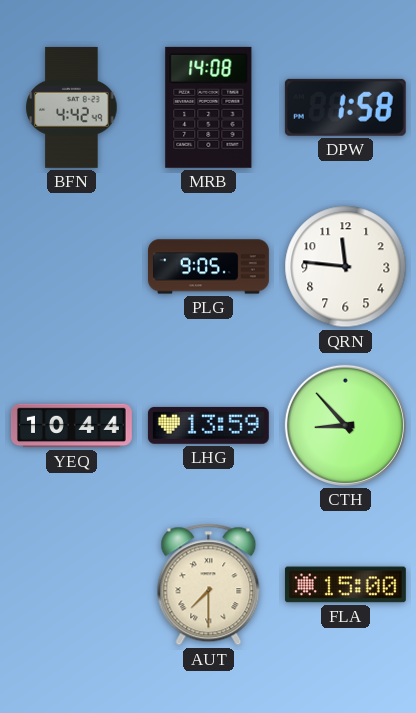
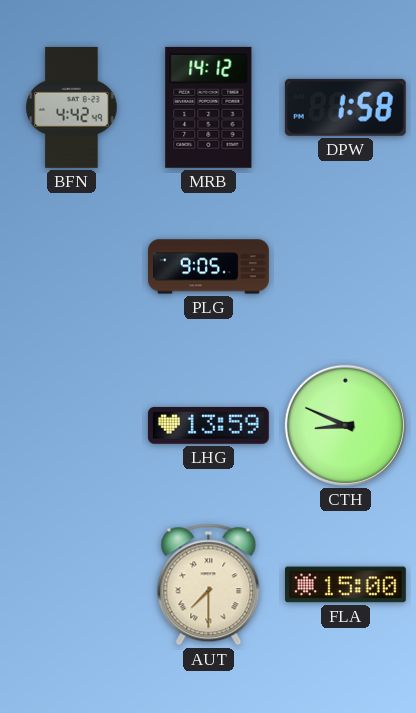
MRB: 14:08 -> 14:12 (209, 107)
QRN: 11:46 -> none (346, 267)
YEQ: 10:44 -> none (71, 426)
CTH: 8:53 -> 8:49 (345, 425)
